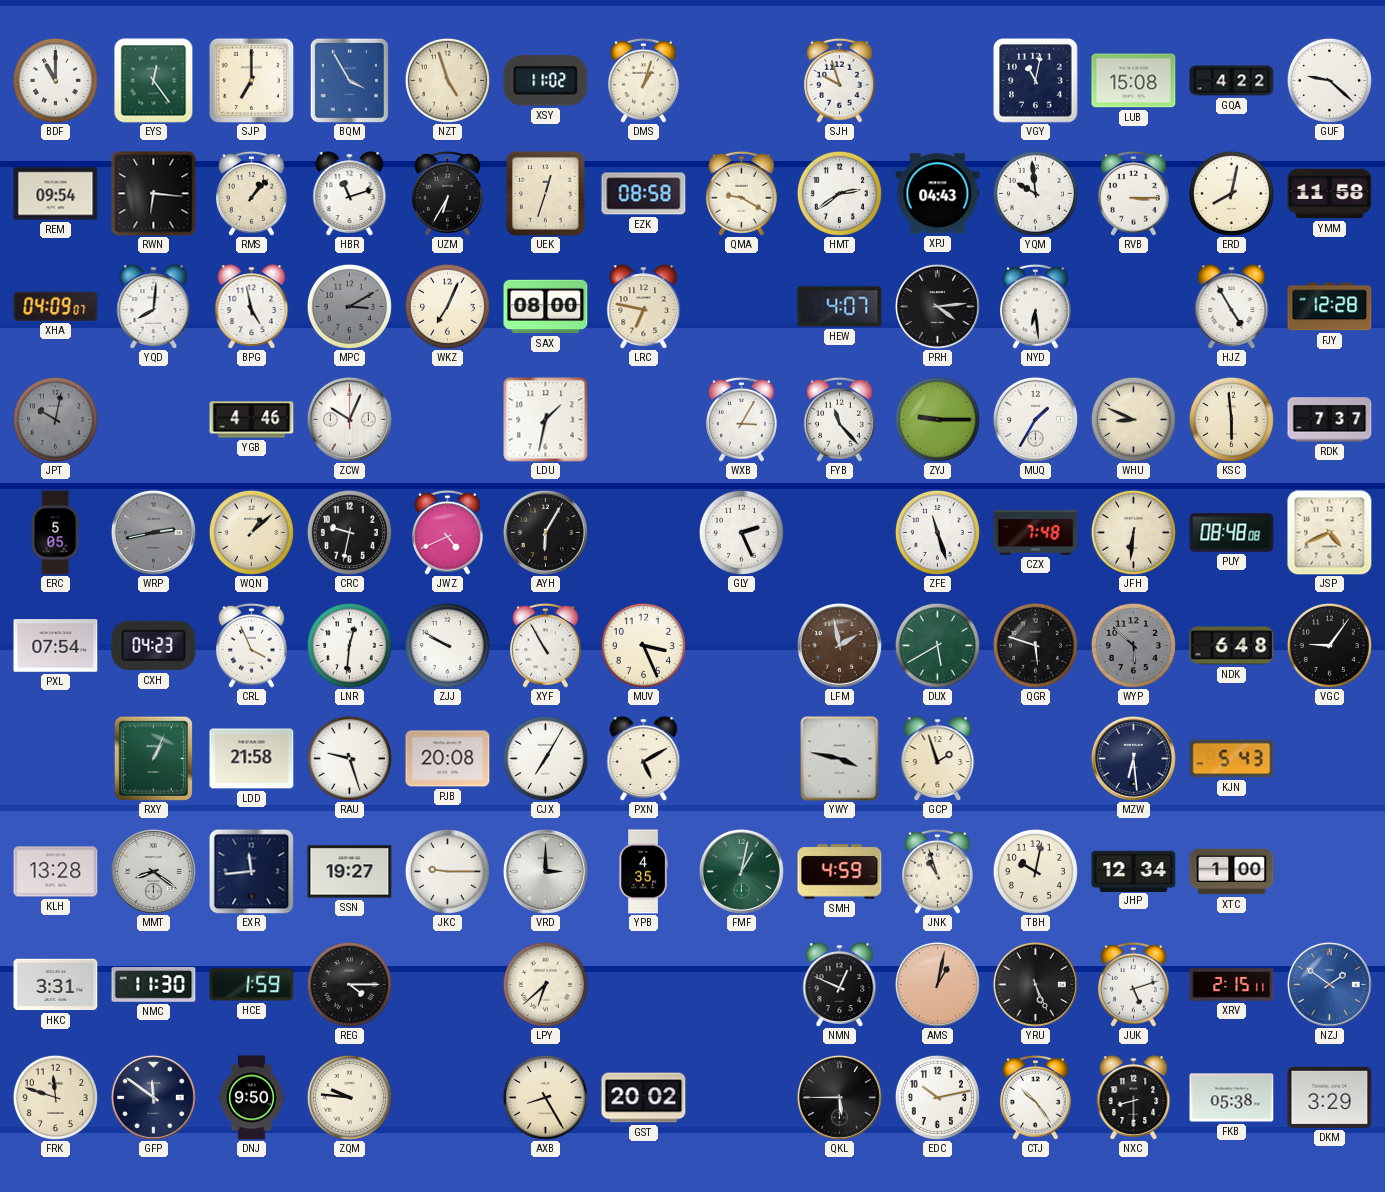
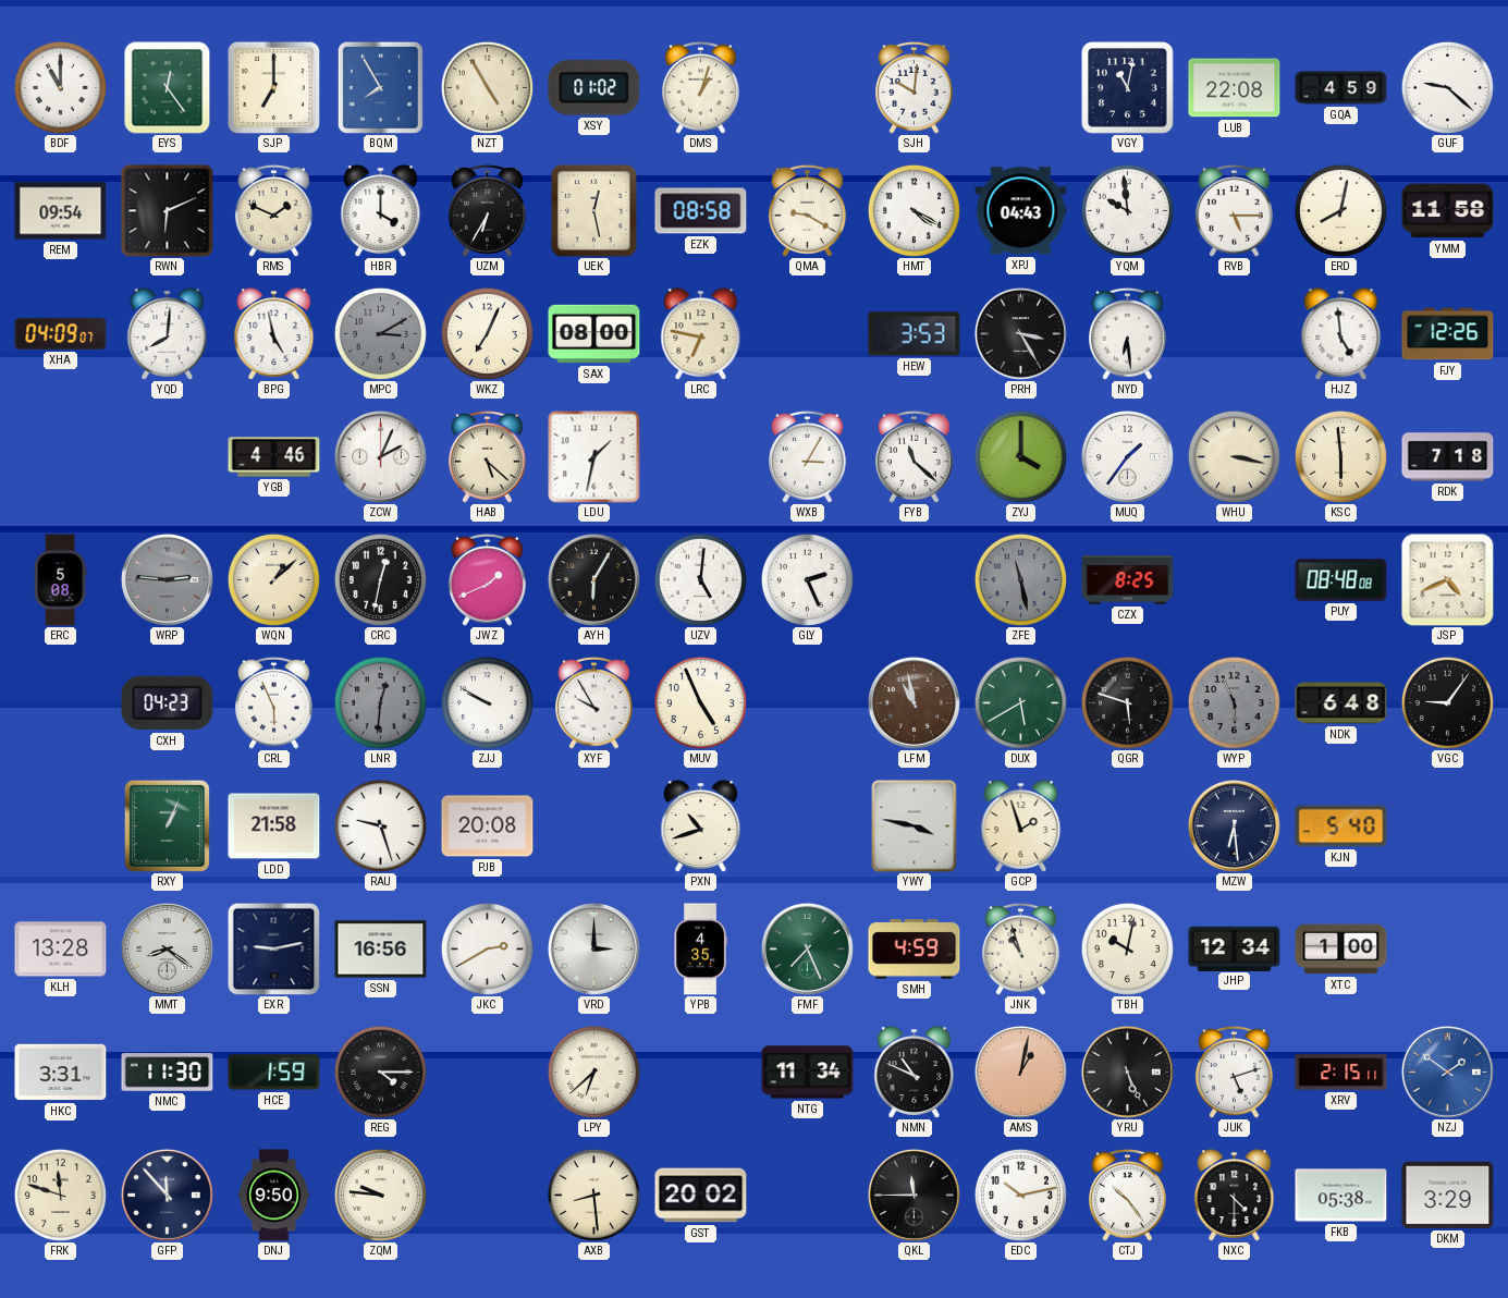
BQM: 3:55 -> 7:55 (380, 87)
NZT: 4:57 -> 4:55 (487, 87)
XSY: 11:02 -> 01:02 (594, 88)
SJH: 9:57 -> 10:01 (914, 87)
LUB: 15:08 -> 22:08 (1235, 88)
GQA: 4:22 -> 4:59 (1341, 88)
RWN: 6:16 -> 6:11 (168, 211)
RMS: 1:07 -> 1:49 (273, 210)
HBR: 11:12 -> 4:00 (381, 211)
UEK: 12:33 -> 12:28 (594, 211)
HMT: 2:39 -> 4:20 (914, 210)
RVB: 3:15 -> 5:15 (1234, 210)
HEW: 4:07 -> 3:53 (915, 334)
PRH: 4:14 -> 3:25 (1020, 333)
HJZ: 4:55 -> 4:59 (1341, 334)
FJY: 12:28 -> 12:26 (1448, 334)
JPT: 10:02 -> none (55, 419)
ZCW: 10:04 -> 2:04 (380, 456)
HAB: none -> 5:22 (487, 456)
FYB: 11:23 -> 11:22 (914, 456)
ZYJ: 9:15 -> 4:00 (1020, 456)
MUQ: 1:35 -> 1:36 (1127, 456)
WHU: 8:49 -> 3:17 (1234, 456)
RDK: 7:37 -> 7:18 (1448, 457)
ERC: 5:05 -> 5:08 (60, 580)
WRP: 2:43 -> 2:46 (167, 579)
CRC: 9:32 -> 12:32 (380, 579)
JWZ: 4:41 -> 1:41 (487, 579)
UZV: none -> 5:01 (700, 579)
ZFE: 11:27 -> 11:28 (1020, 579)
ZFE dial: white -> grey (1020, 579)
CZX: 7:48 -> 8:25 (1128, 580)
JFH: 6:31 -> none (1133, 532)
PXL: 07:54 -> none (56, 646)
CRL: 3:56 -> 5:56 (273, 702)
LNR dial: white -> grey (380, 702)
XYF: 10:55 -> 9:55 (593, 702)
MUV: 3:26 -> 4:56 (700, 702)
LFM: 1:58 -> 10:58 (914, 702)
WYP: 5:52 -> 5:56 (1234, 702)
CJX: 7:05 -> none (545, 758)
PXN: 5:10 -> 10:42 (701, 826)
KJN: 5:43 -> 5:40 (1341, 826)
EXR: 11:44 -> 9:13 (273, 948)
SSN: 19:27 -> 16:56 (381, 950)
JKC: 9:15 -> 2:40 (487, 948)
FMF: 1:02 -> 7:26 (807, 948)
NTG: none -> 11:34 (808, 1073)
NMN: 12:49 -> 10:49 (915, 1073)
GFP: 11:51 -> 11:53 (167, 1195)
AXB: 8:25 -> 8:29 (593, 1195)
QKL: 5:45 -> 11:45 (914, 1195)
NXC: 8:30 -> 4:30 (1235, 1196)
